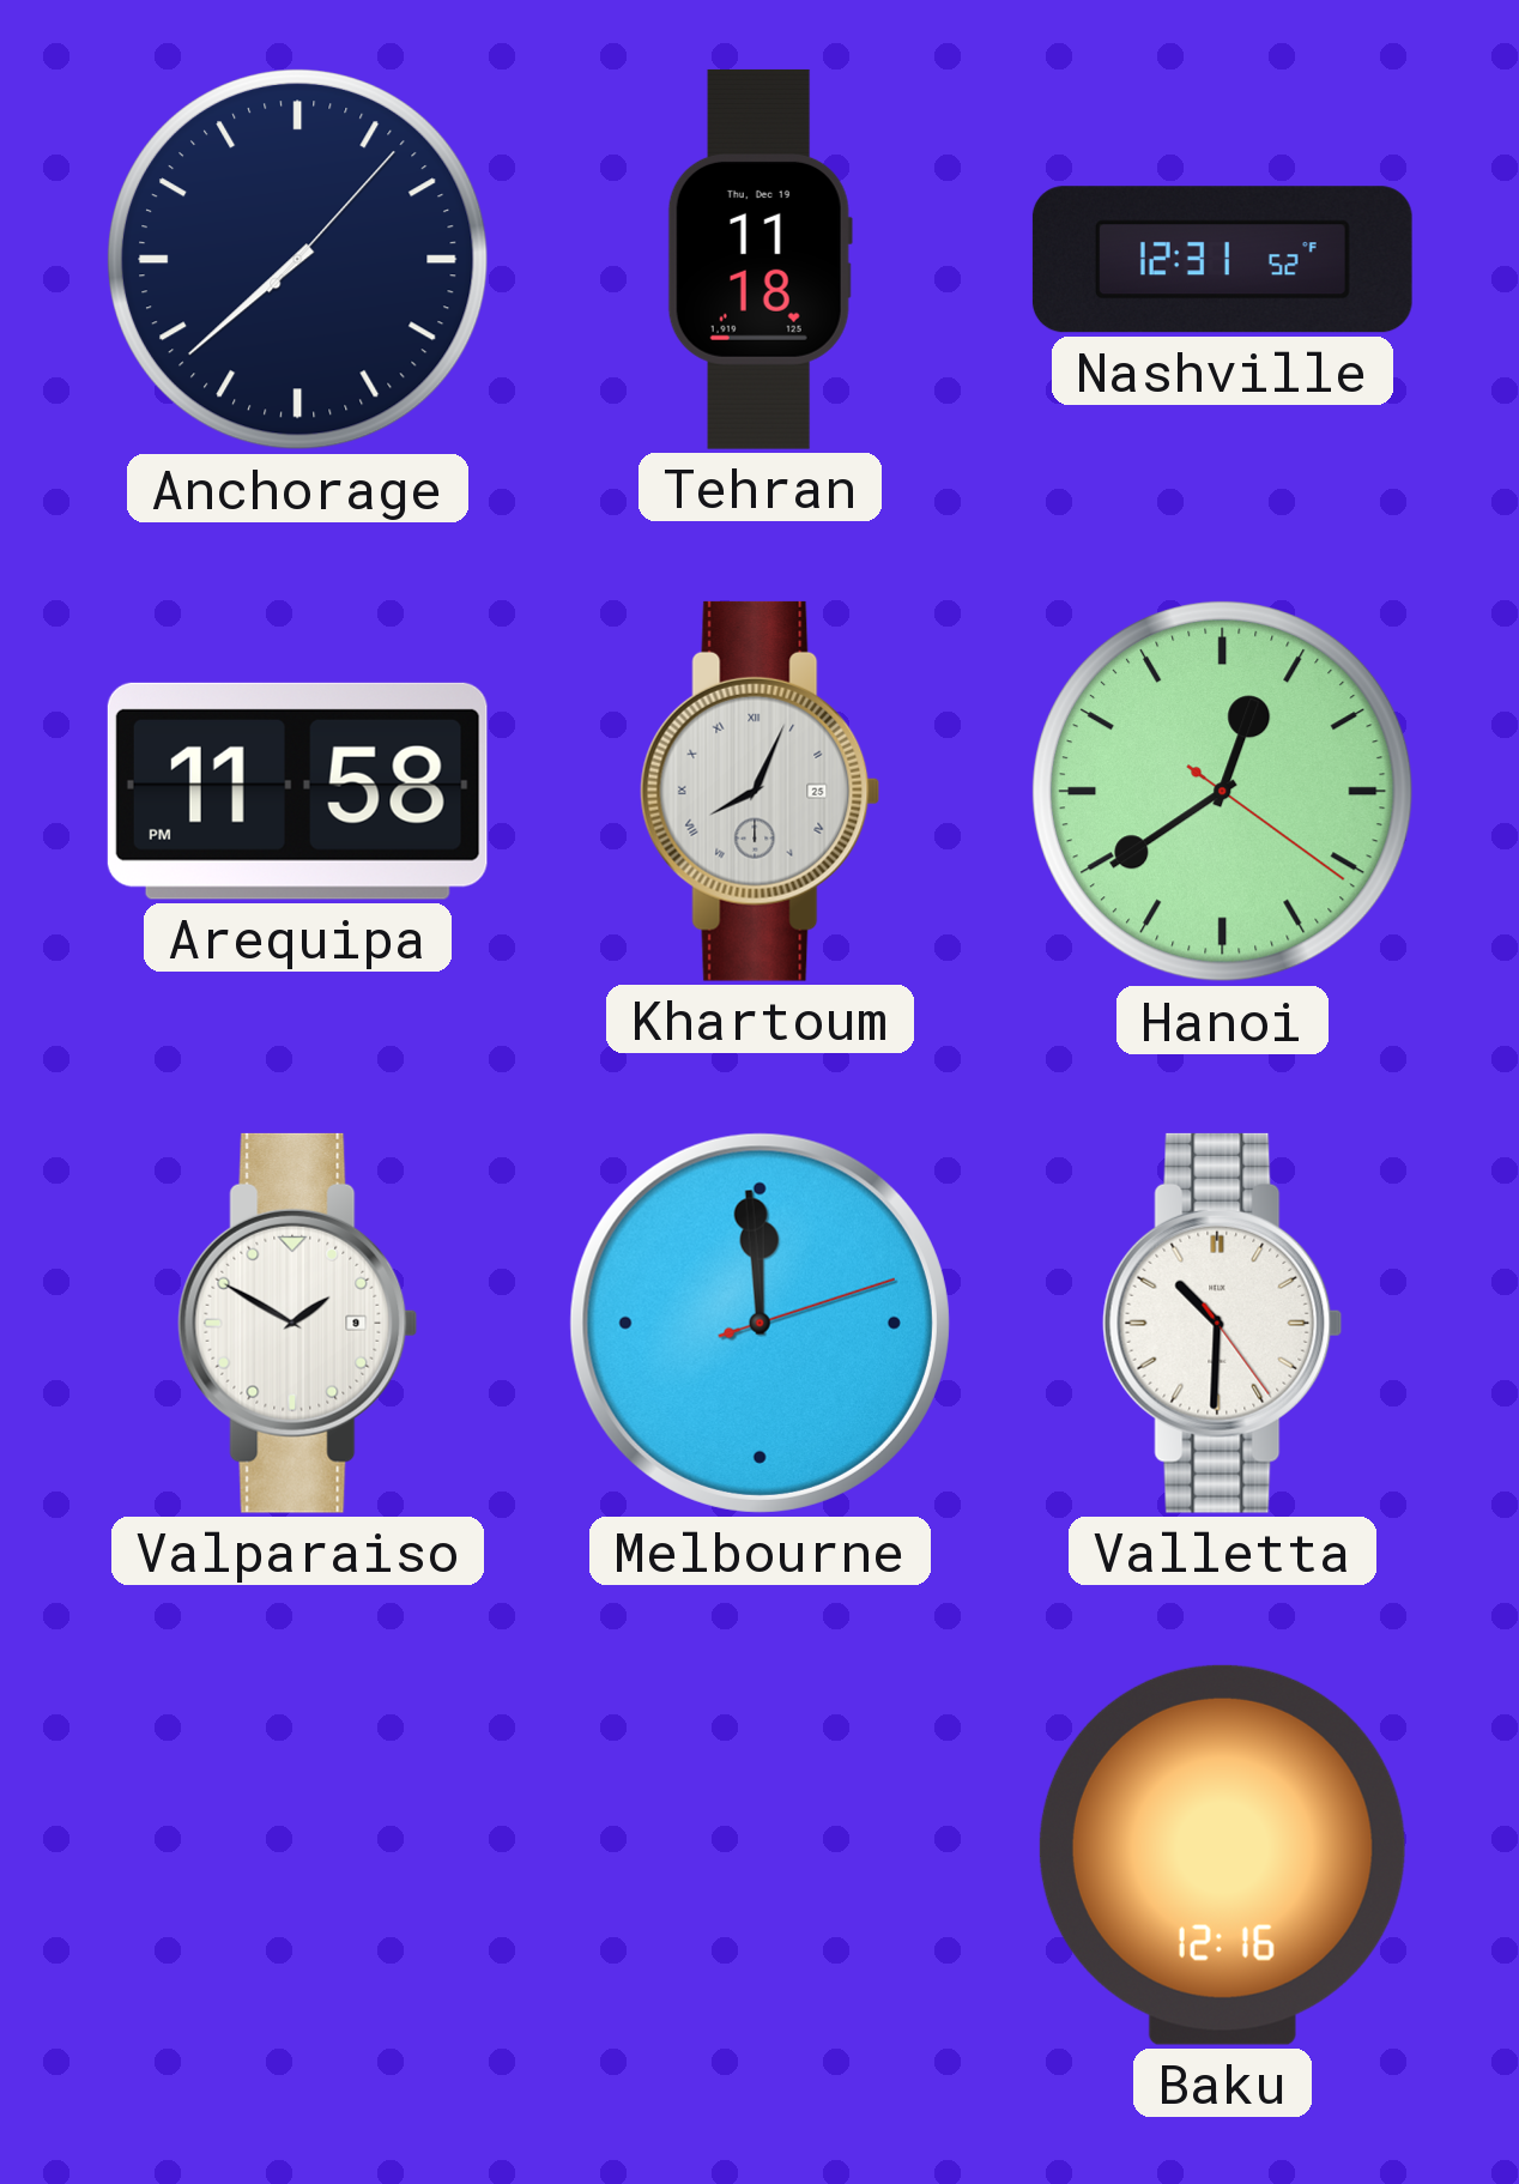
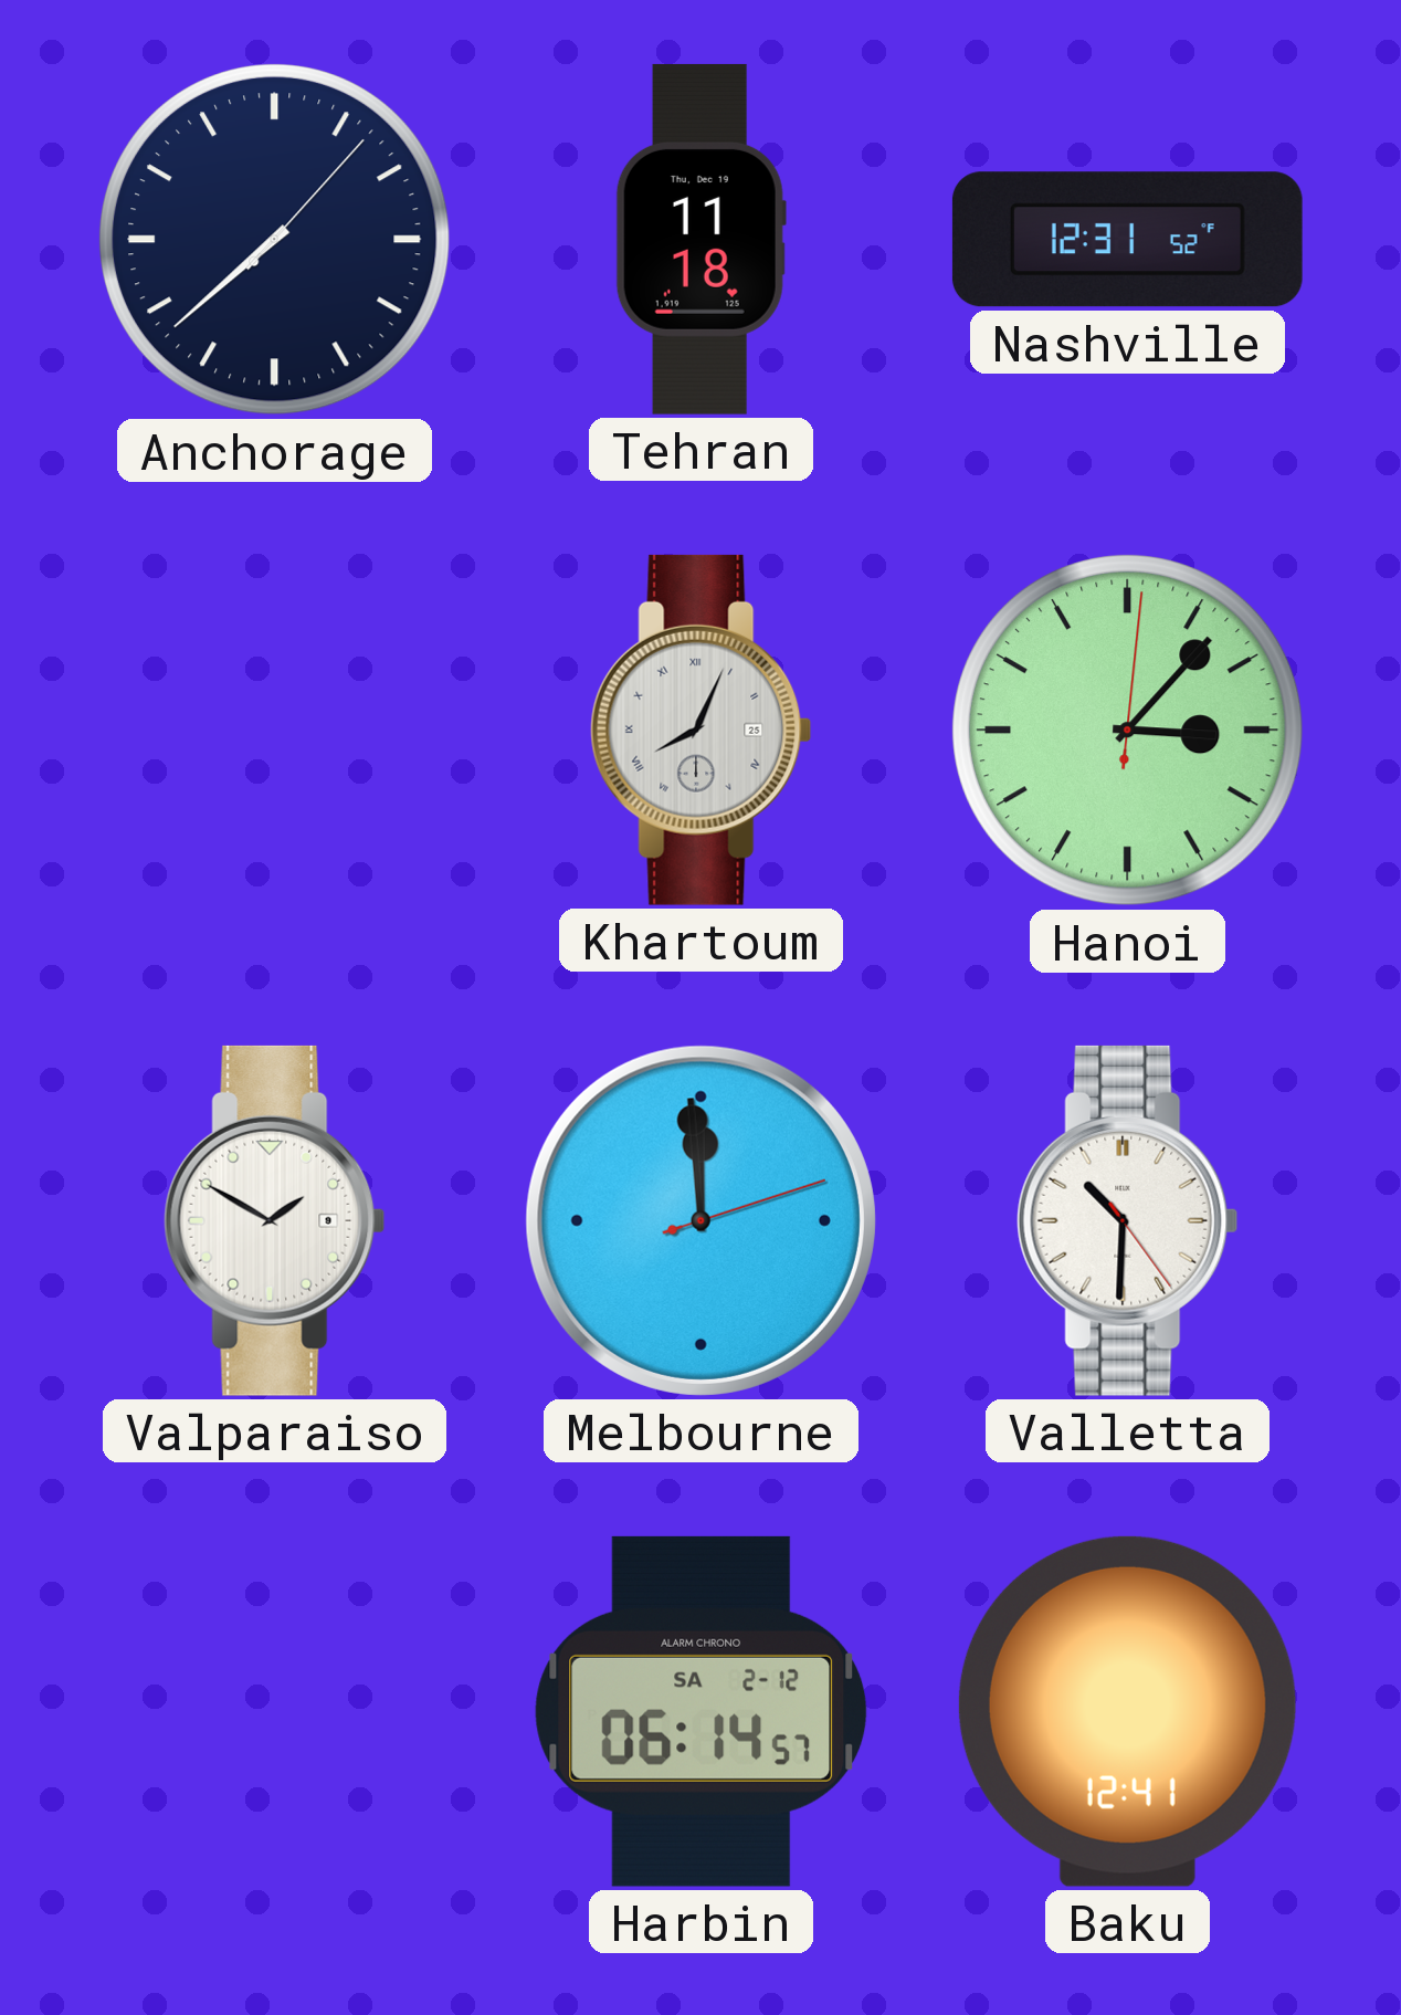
Arequipa: 11:58 -> none (297, 791)
Hanoi: 12:39 -> 3:07 (1128, 731)
Harbin: none -> 06:14 (702, 1711)
Baku: 12:16 -> 12:41 (1127, 1711)
